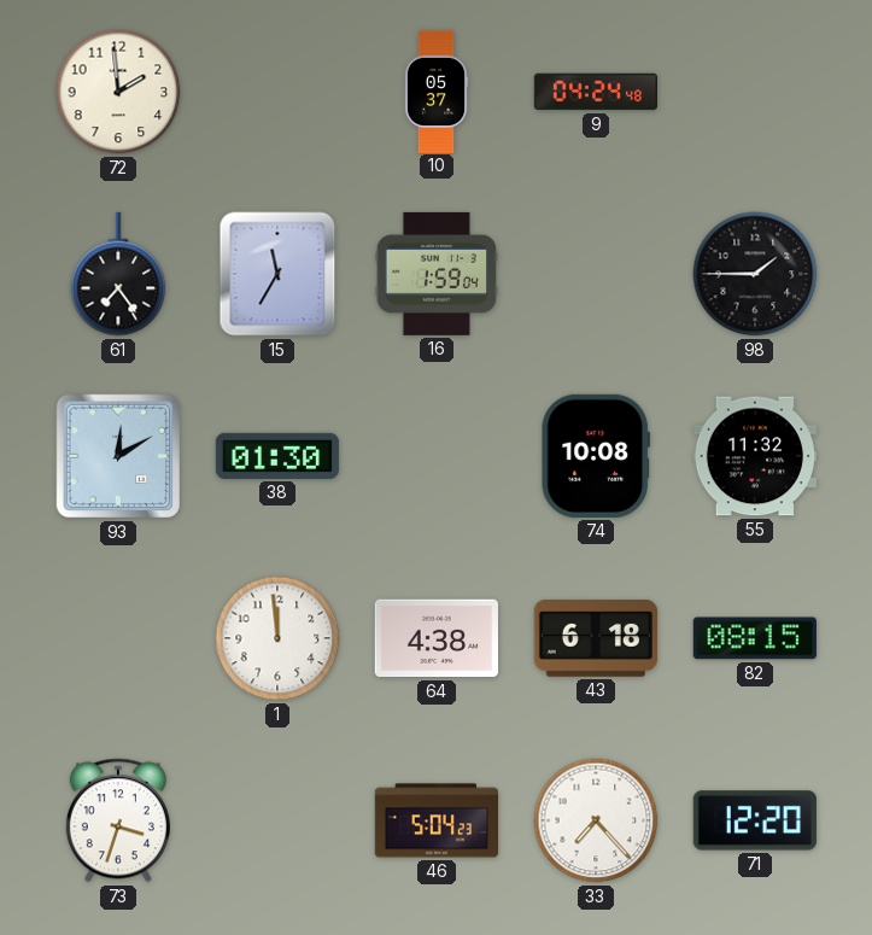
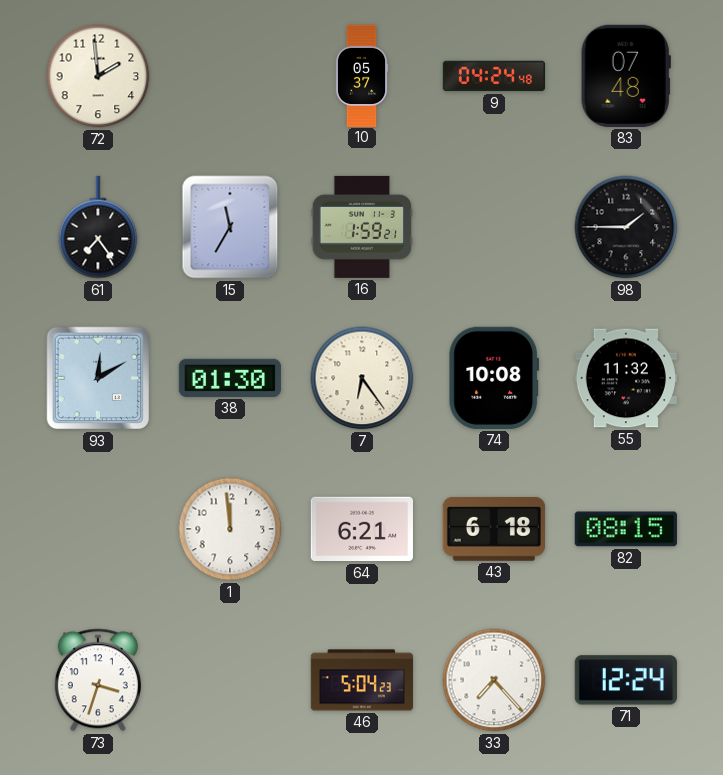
83: none -> 07:48 (626, 76)
16: 1:59:04 -> 1:59:21 (362, 227)
7: none -> 6:24 (362, 378)
64: 4:38 -> 6:21 (362, 529)
71: 12:20 -> 12:24 (626, 680)
